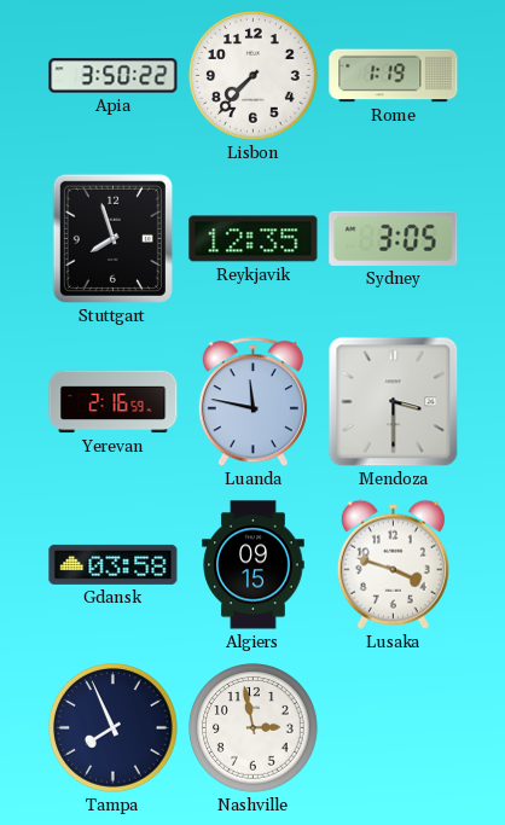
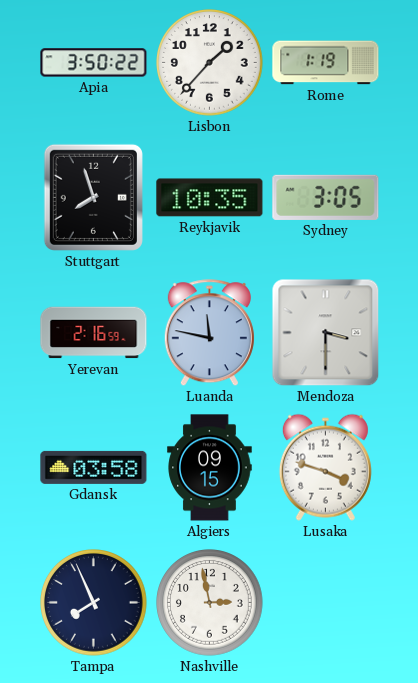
Lisbon: 7:37 -> 1:37 (210, 63)
Reykjavik: 12:35 -> 10:35 (210, 198)
